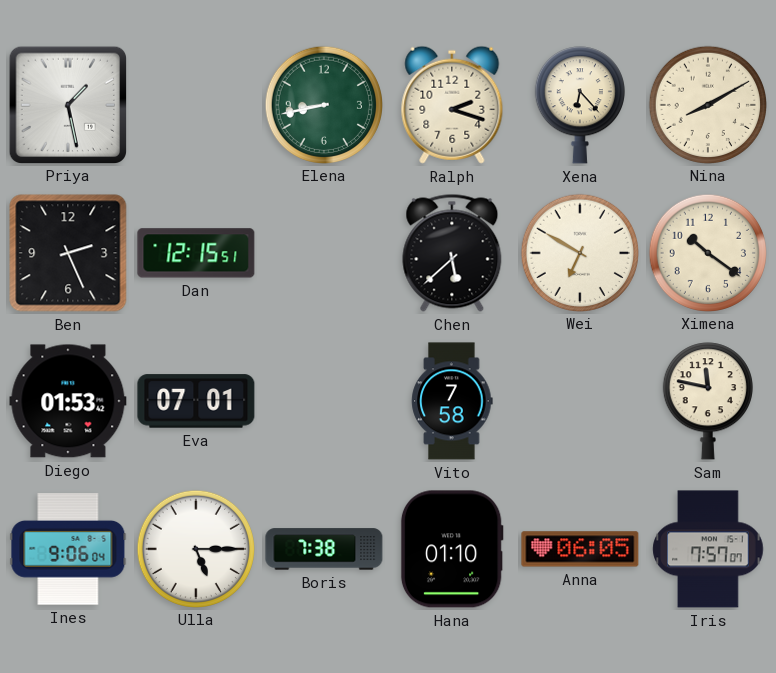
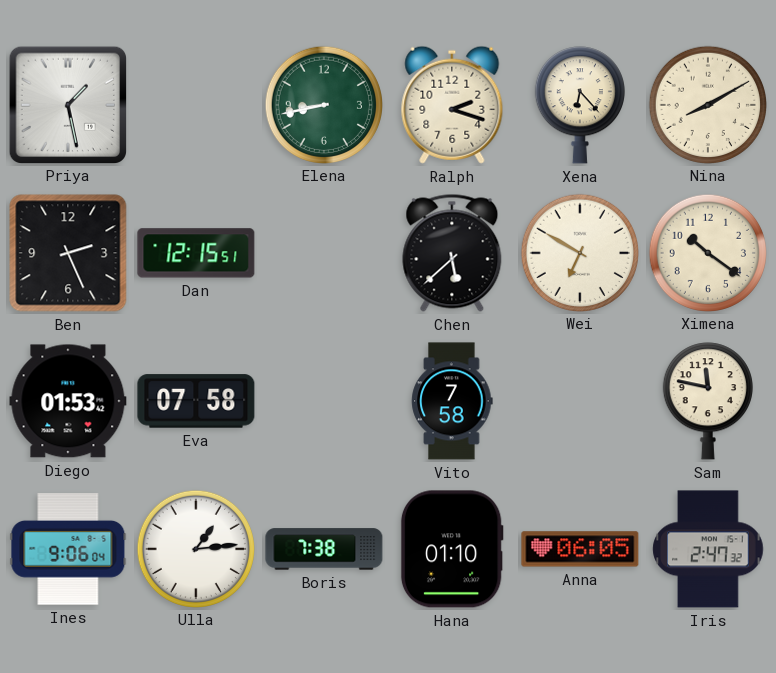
Eva: 07:01 -> 07:58 (196, 401)
Ulla: 5:15 -> 1:14 (195, 548)
Iris: 7:57 -> 2:47 (708, 549)
